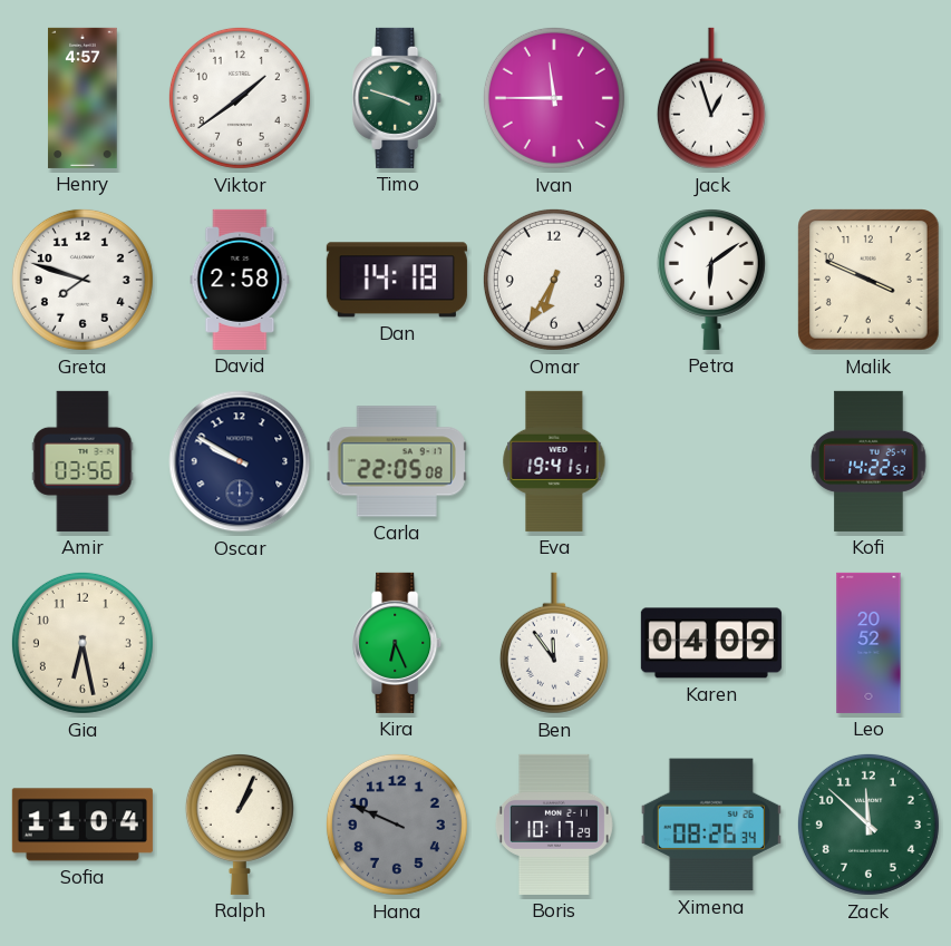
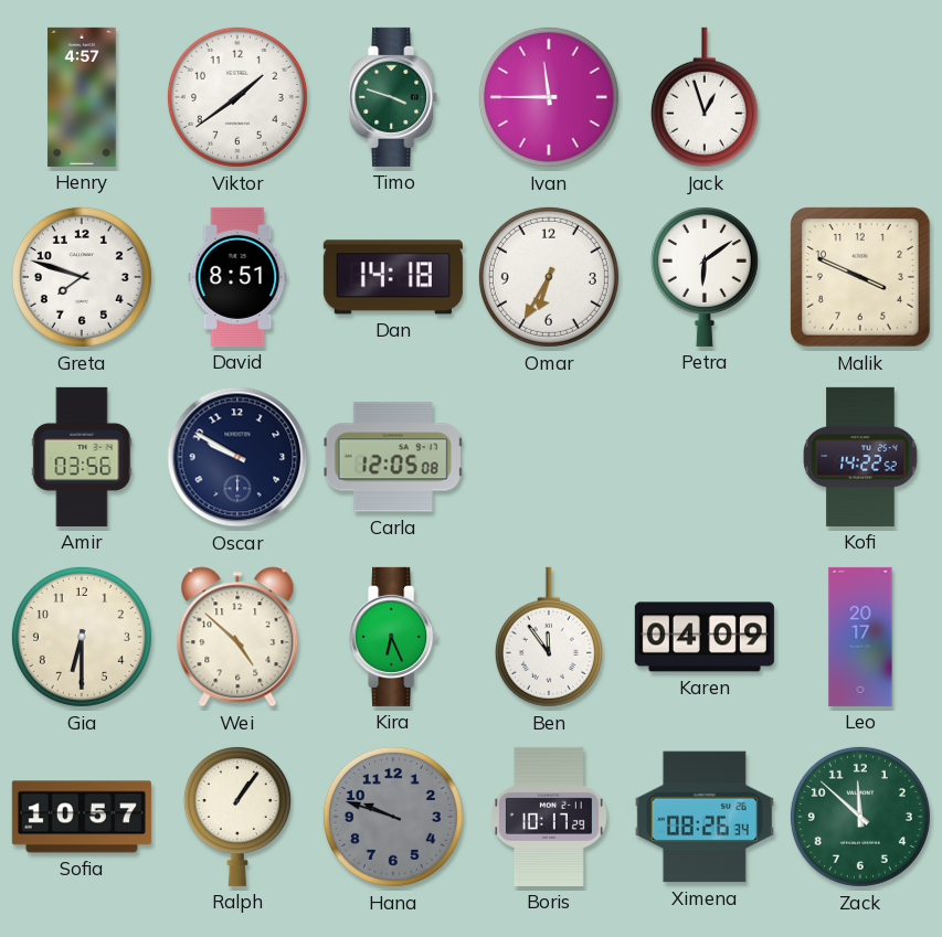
David: 2:58 -> 8:51 (237, 277)
Carla: 22:05 -> 12:05 (393, 457)
Eva: 19:41 -> none (554, 461)
Gia: 6:28 -> 6:30 (82, 637)
Wei: none -> 4:52 (237, 637)
Leo: 20:52 -> 20:17 (860, 637)
Sofia: 11:04 -> 10:57 (82, 817)
Ralph: 1:04 -> 1:06 (237, 816)
Hana: 9:49 -> 9:48 (393, 817)
